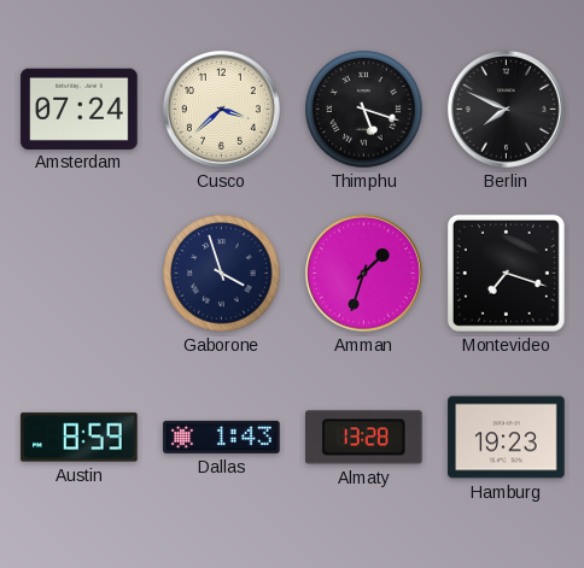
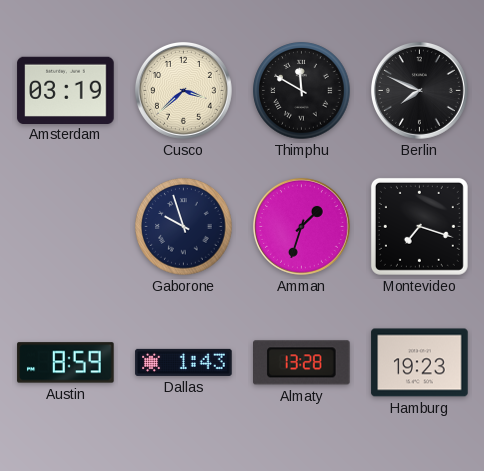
Amsterdam: 07:24 -> 03:19 (66, 90)
Thimphu: 5:18 -> 11:50 (302, 91)
Gaborone: 3:57 -> 9:57 (184, 227)
